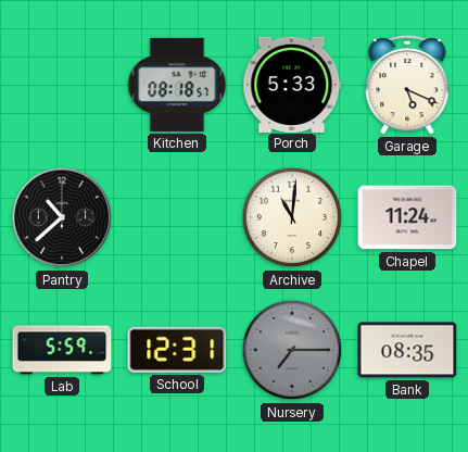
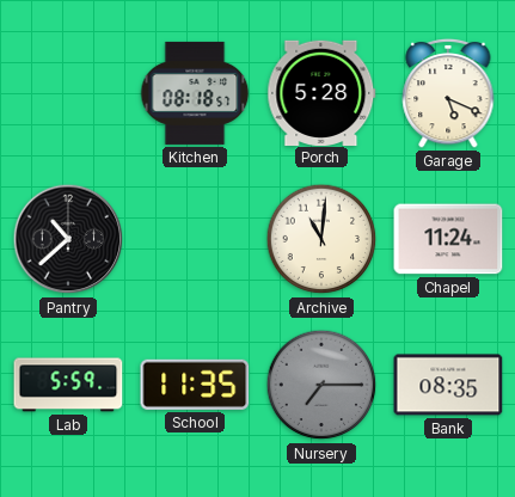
Porch: 5:33 -> 5:28 (321, 92)
School: 12:31 -> 11:35 (195, 385)
